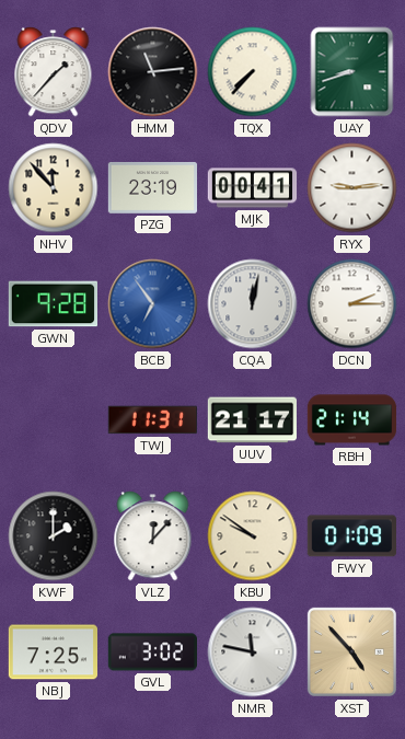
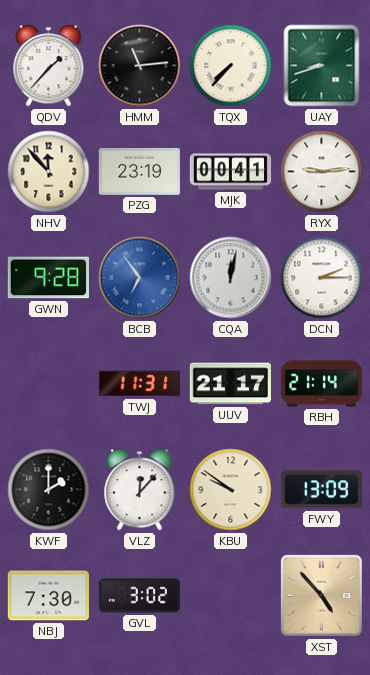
FWY: 01:09 -> 13:09 (321, 490)
NBJ: 7:25 -> 7:30 (48, 596)
NMR: 11:47 -> none (253, 653)
